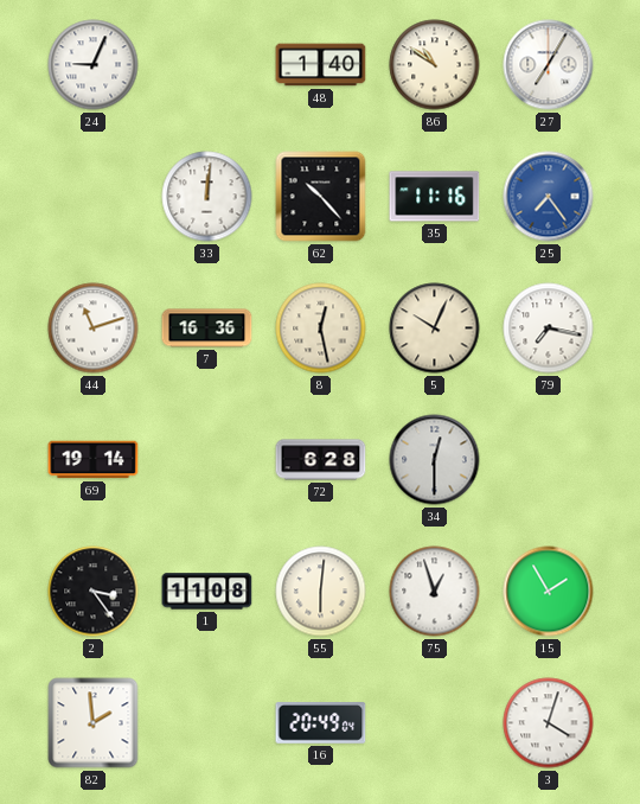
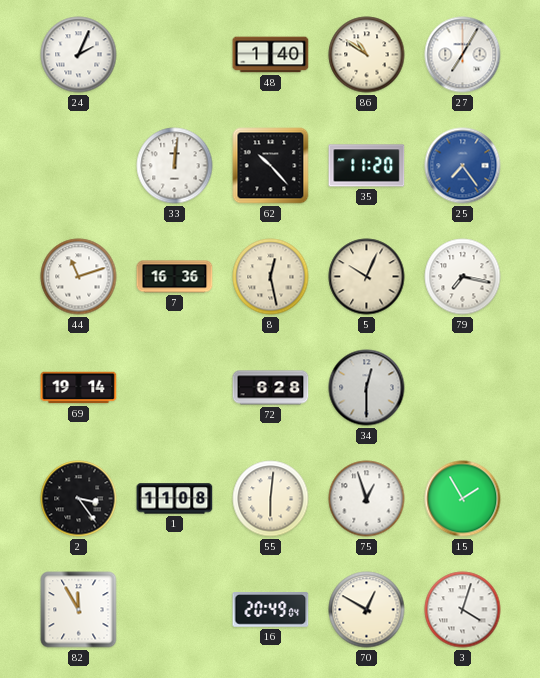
24: 9:04 -> 2:04 (79, 55)
35: 11:16 -> 11:20 (367, 166)
82: 1:59 -> 11:55 (79, 610)
70: none -> 12:50 (367, 610)
